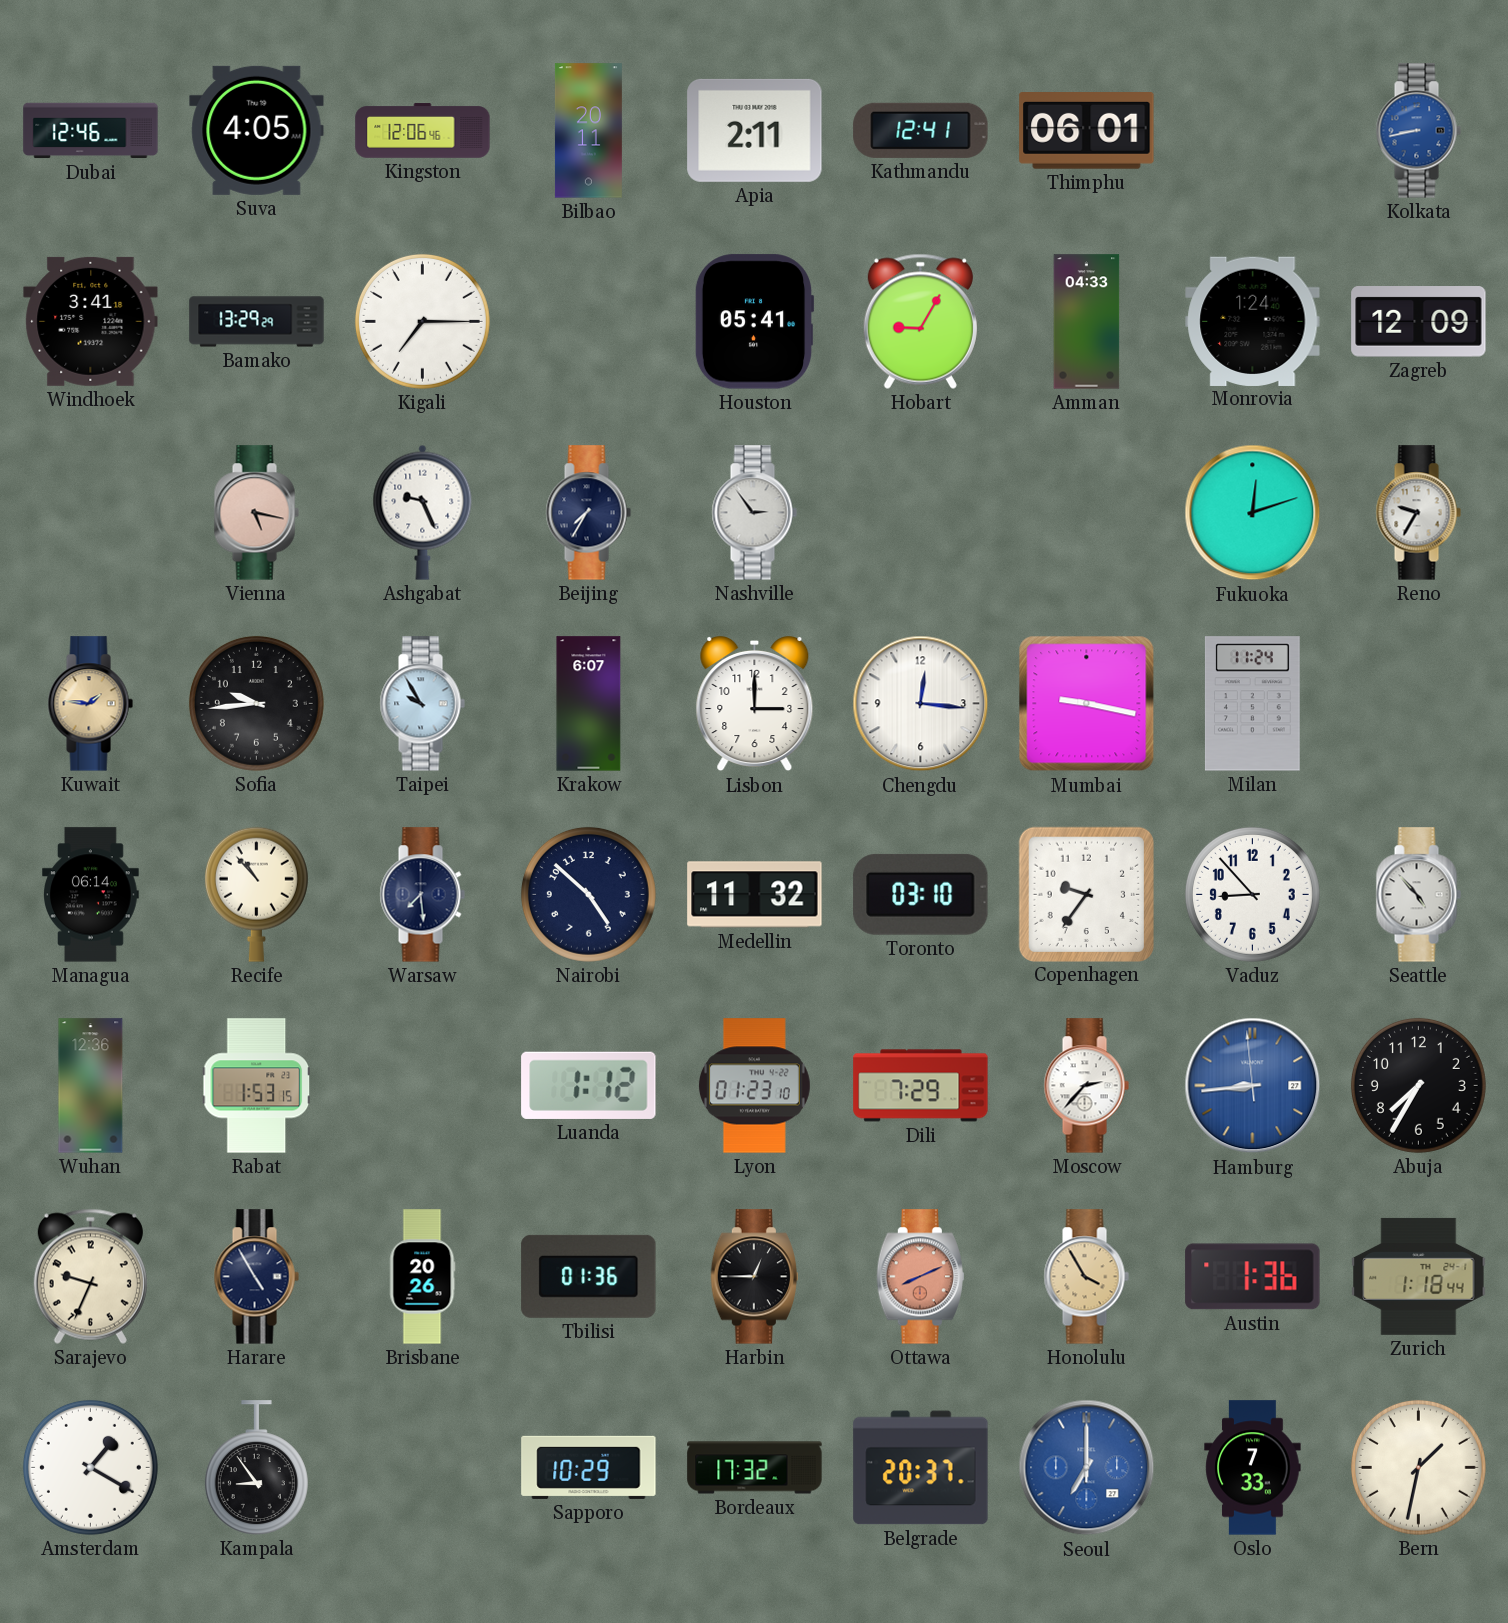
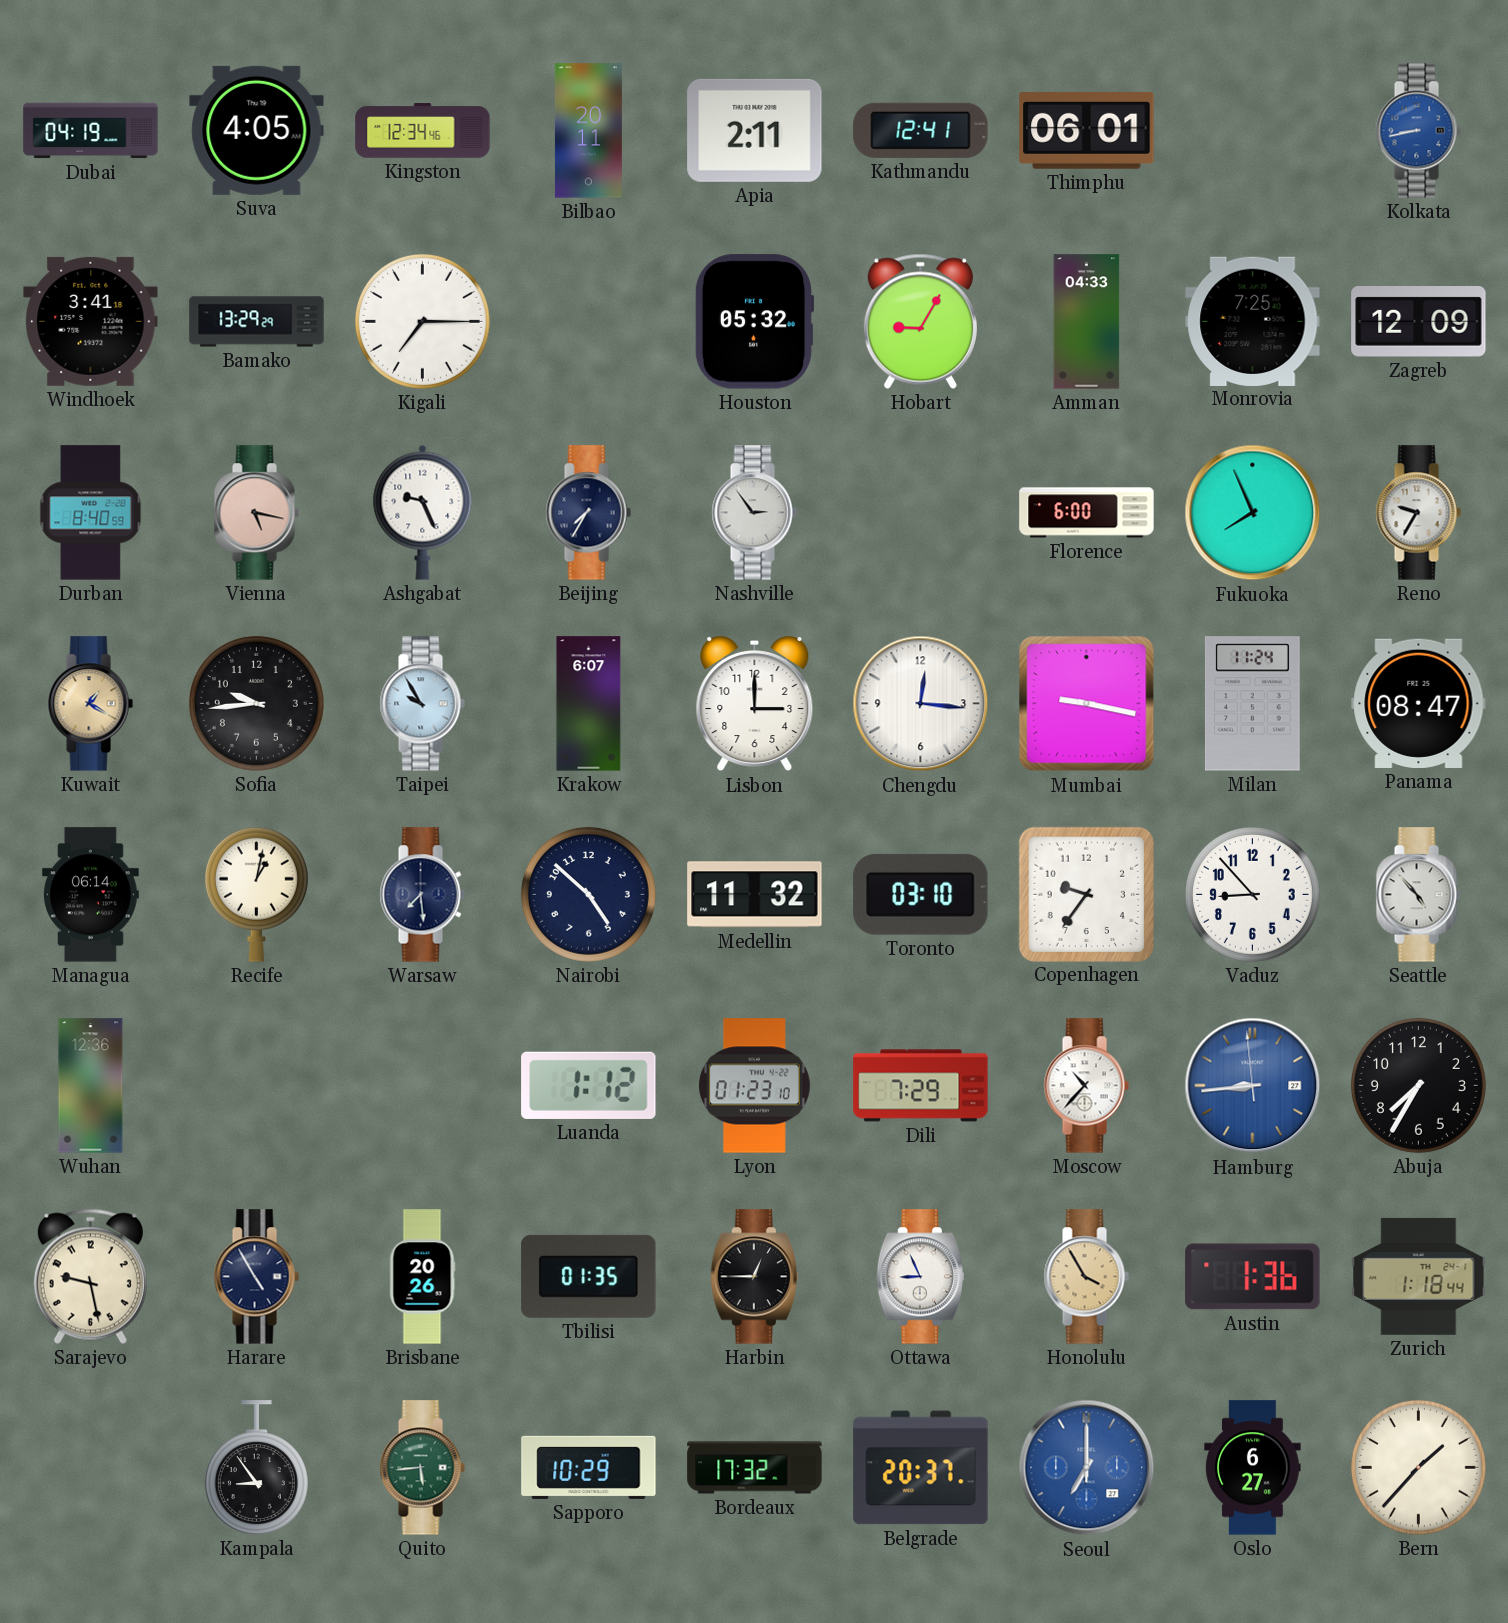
Dubai: 12:46 -> 04:19 (91, 131)
Kingston: 12:06 -> 12:34 (423, 131)
Houston: 05:41 -> 05:32 (754, 322)
Monrovia: 1:24 -> 7:25 (1253, 321)
Durban: none -> 8:40 (91, 513)
Florence: none -> 6:00 (1087, 513)
Fukuoka: 12:12 -> 7:56 (1253, 513)
Kuwait: 1:46 -> 1:20 (90, 704)
Panama: none -> 08:47 (1419, 703)
Recife: 10:53 -> 1:02 (256, 894)
Rabat: 1:53 -> none (257, 1086)
Moscow: 2:37 -> 10:37 (1086, 1086)
Sarajevo: 9:34 -> 9:28 (90, 1276)
Tbilisi: 01:36 -> 01:35 (589, 1276)
Ottawa: 8:11 -> 8:56 (920, 1277)
Ottawa dial: salmon -> white (920, 1277)
Amsterdam: 1:20 -> none (90, 1467)
Quito: none -> 5:44 (422, 1468)
Oslo: 7:33 -> 6:27 (1253, 1468)
Bern: 1:32 -> 1:37 (1418, 1467)
